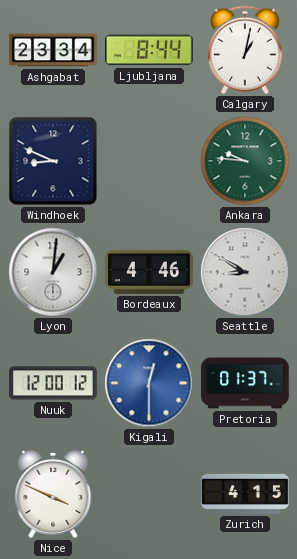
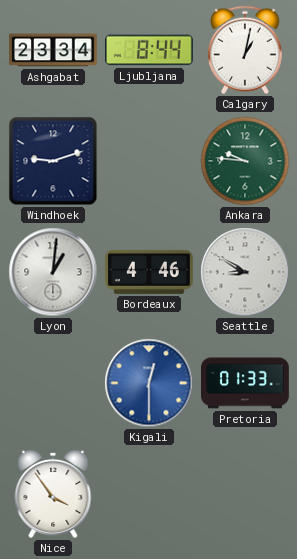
Windhoek: 8:49 -> 9:12 (53, 161)
Nuuk: 12:00 -> none (54, 383)
Pretoria: 01:37 -> 01:33 (246, 383)
Nice: 3:49 -> 3:54 (53, 494)
Zurich: 4:15 -> none (245, 494)
